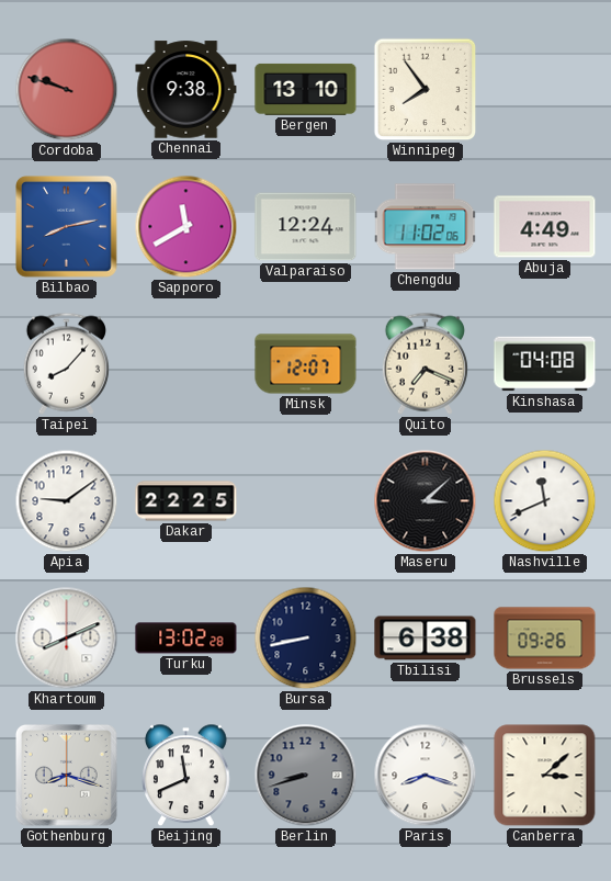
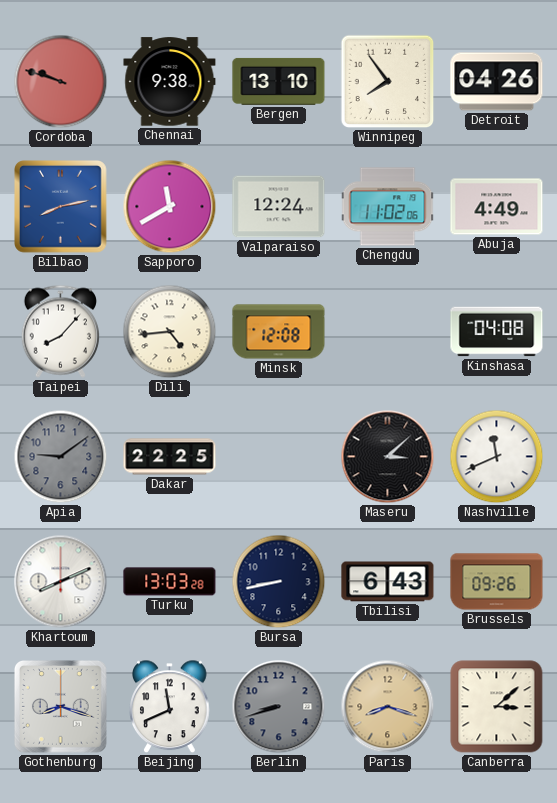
Detroit: none -> 04:26 (497, 82)
Dili: none -> 4:44 (170, 332)
Minsk: 12:07 -> 12:08 (279, 332)
Quito: 7:19 -> none (425, 363)
Apia dial: white -> grey (61, 457)
Turku: 13:02 -> 13:03 (170, 582)
Tbilisi: 6:38 -> 6:43 (388, 582)
Paris dial: white -> champagne (388, 707)
